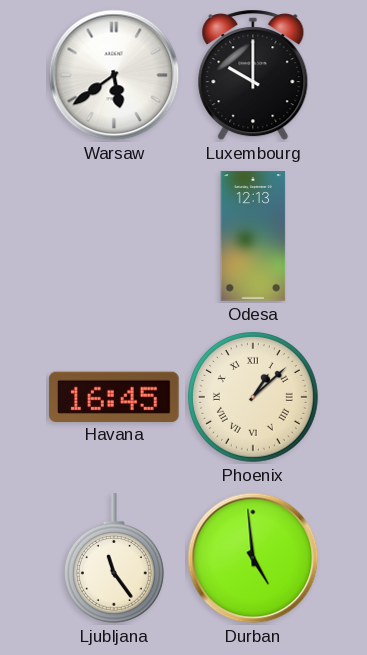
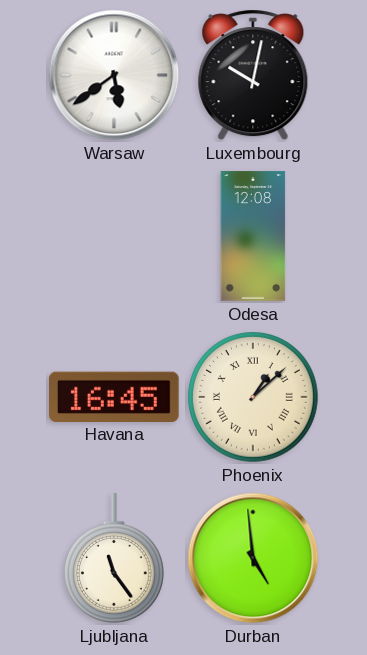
Luxembourg: 10:00 -> 10:02 (253, 75)
Odesa: 12:13 -> 12:08 (253, 236)
